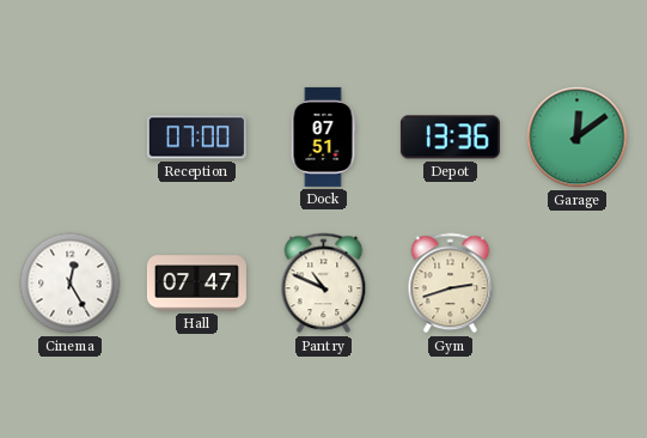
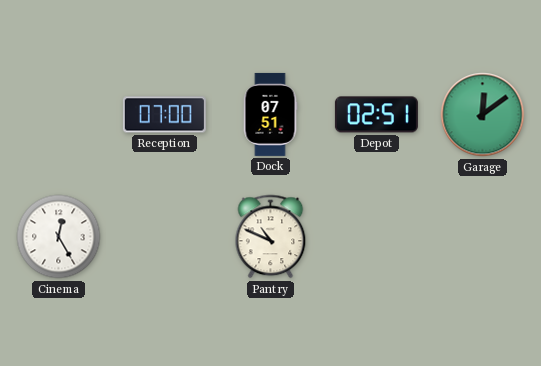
Depot: 13:36 -> 02:51 (376, 115)
Hall: 07:47 -> none (196, 284)
Gym: 2:42 -> none (451, 284)
